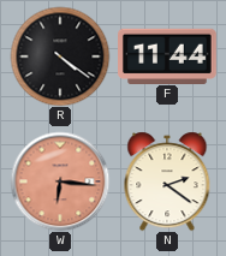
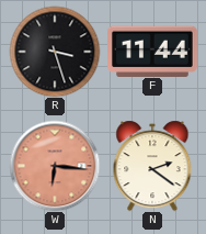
R: 4:21 -> 3:27 (55, 52)
